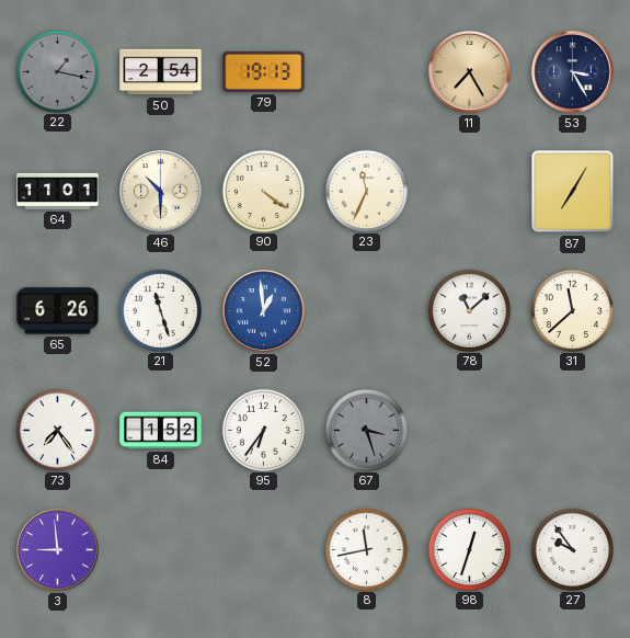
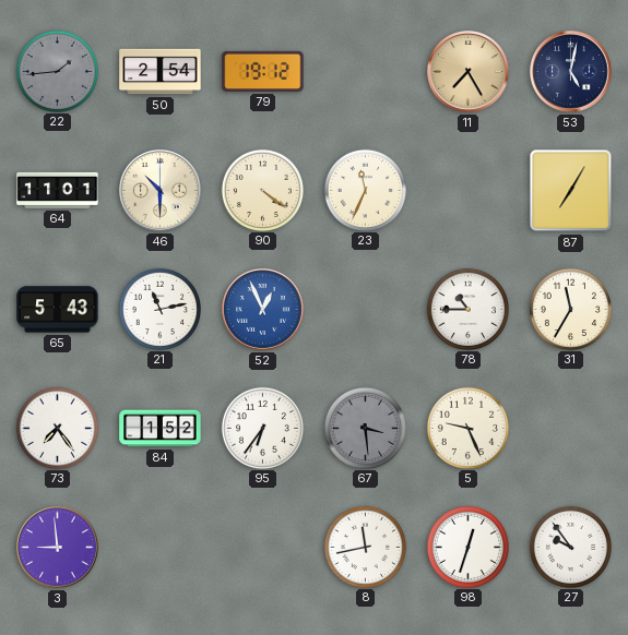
22: 1:17 -> 1:44 (57, 71)
79: 19:13 -> 19:12 (263, 71)
53: 3:25 -> 5:02 (571, 72)
65: 6:26 -> 5:43 (58, 310)
21: 11:27 -> 11:13 (159, 309)
52: 12:59 -> 12:56 (263, 310)
78: 11:08 -> 10:45 (467, 309)
31: 11:38 -> 11:35 (570, 309)
67: 3:27 -> 3:29 (365, 428)
5: none -> 9:26 (467, 428)
